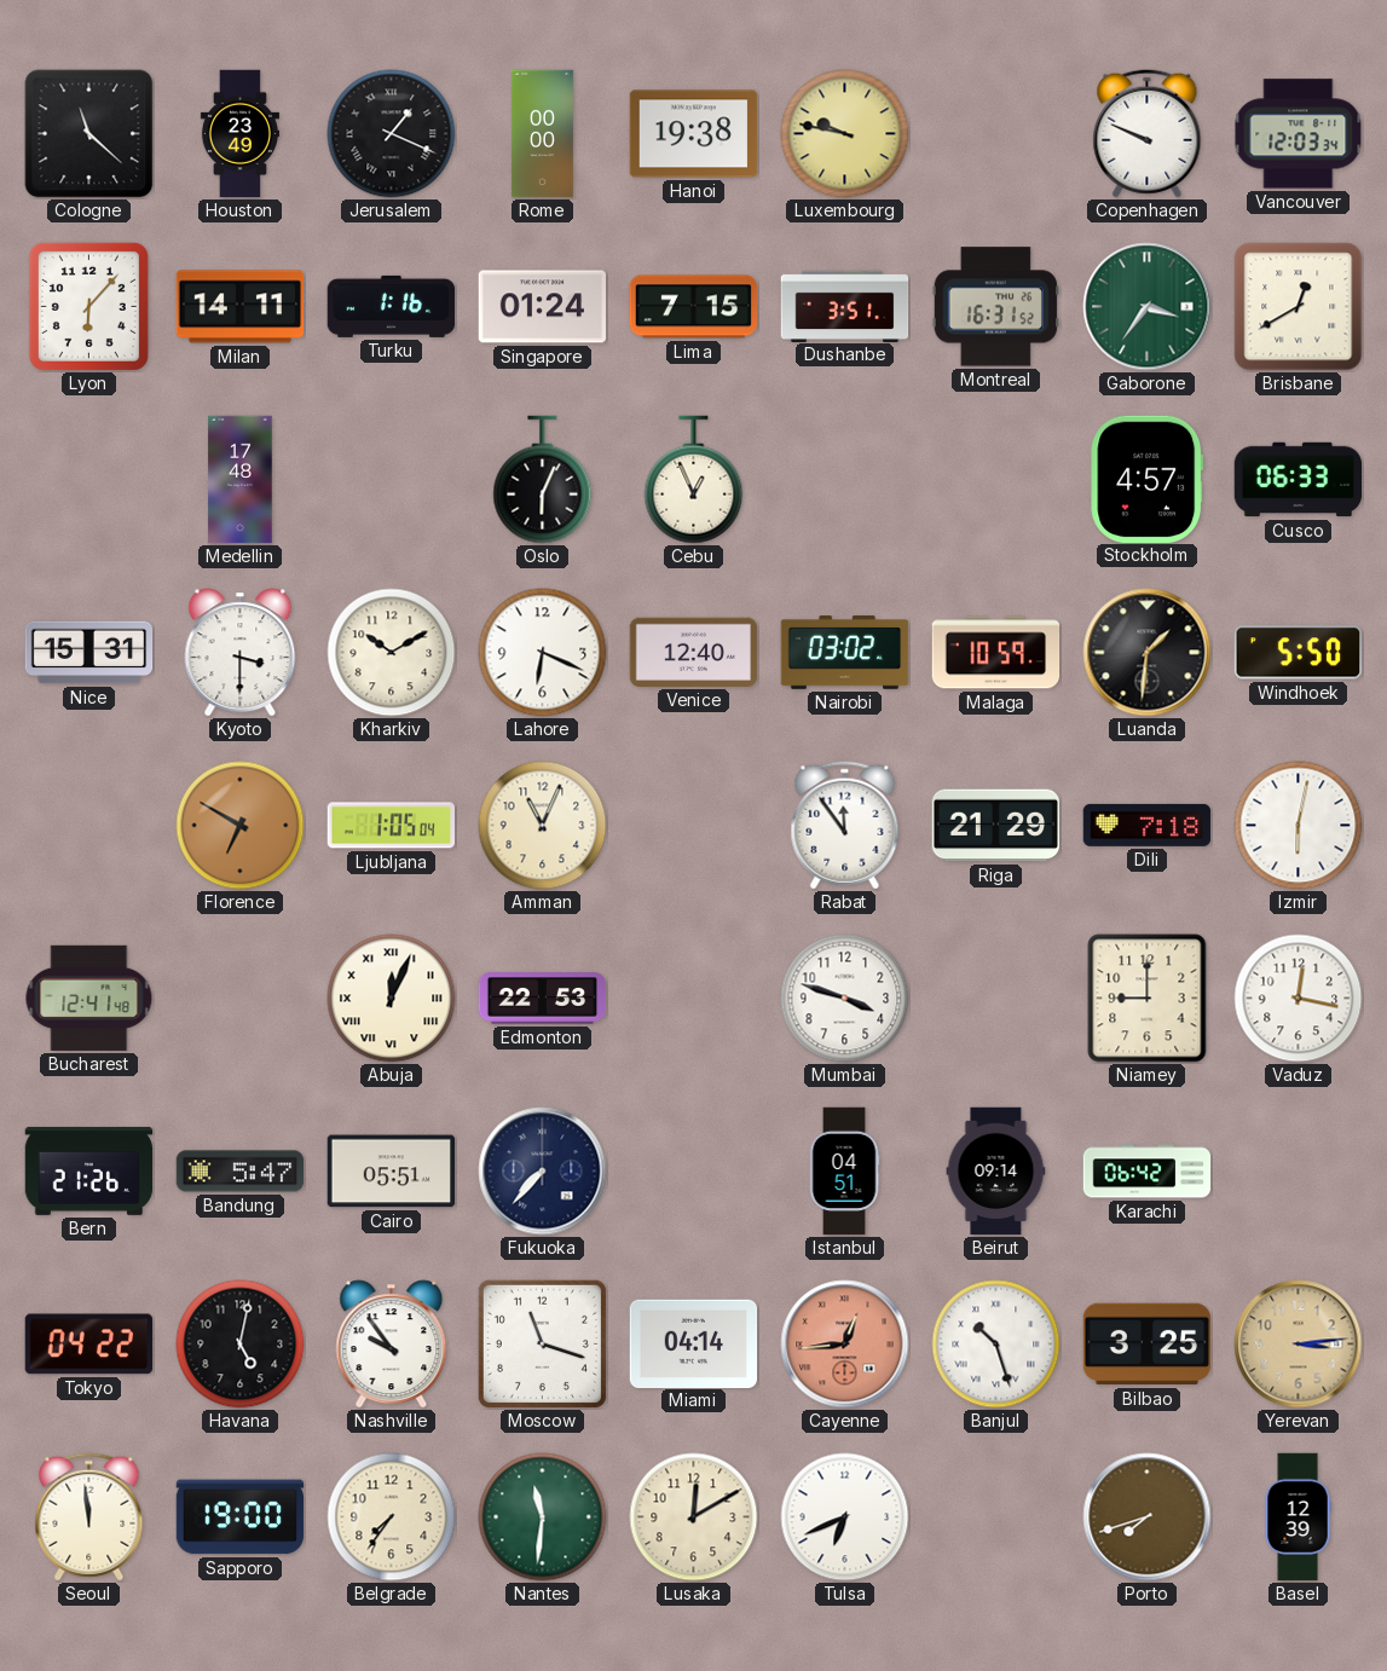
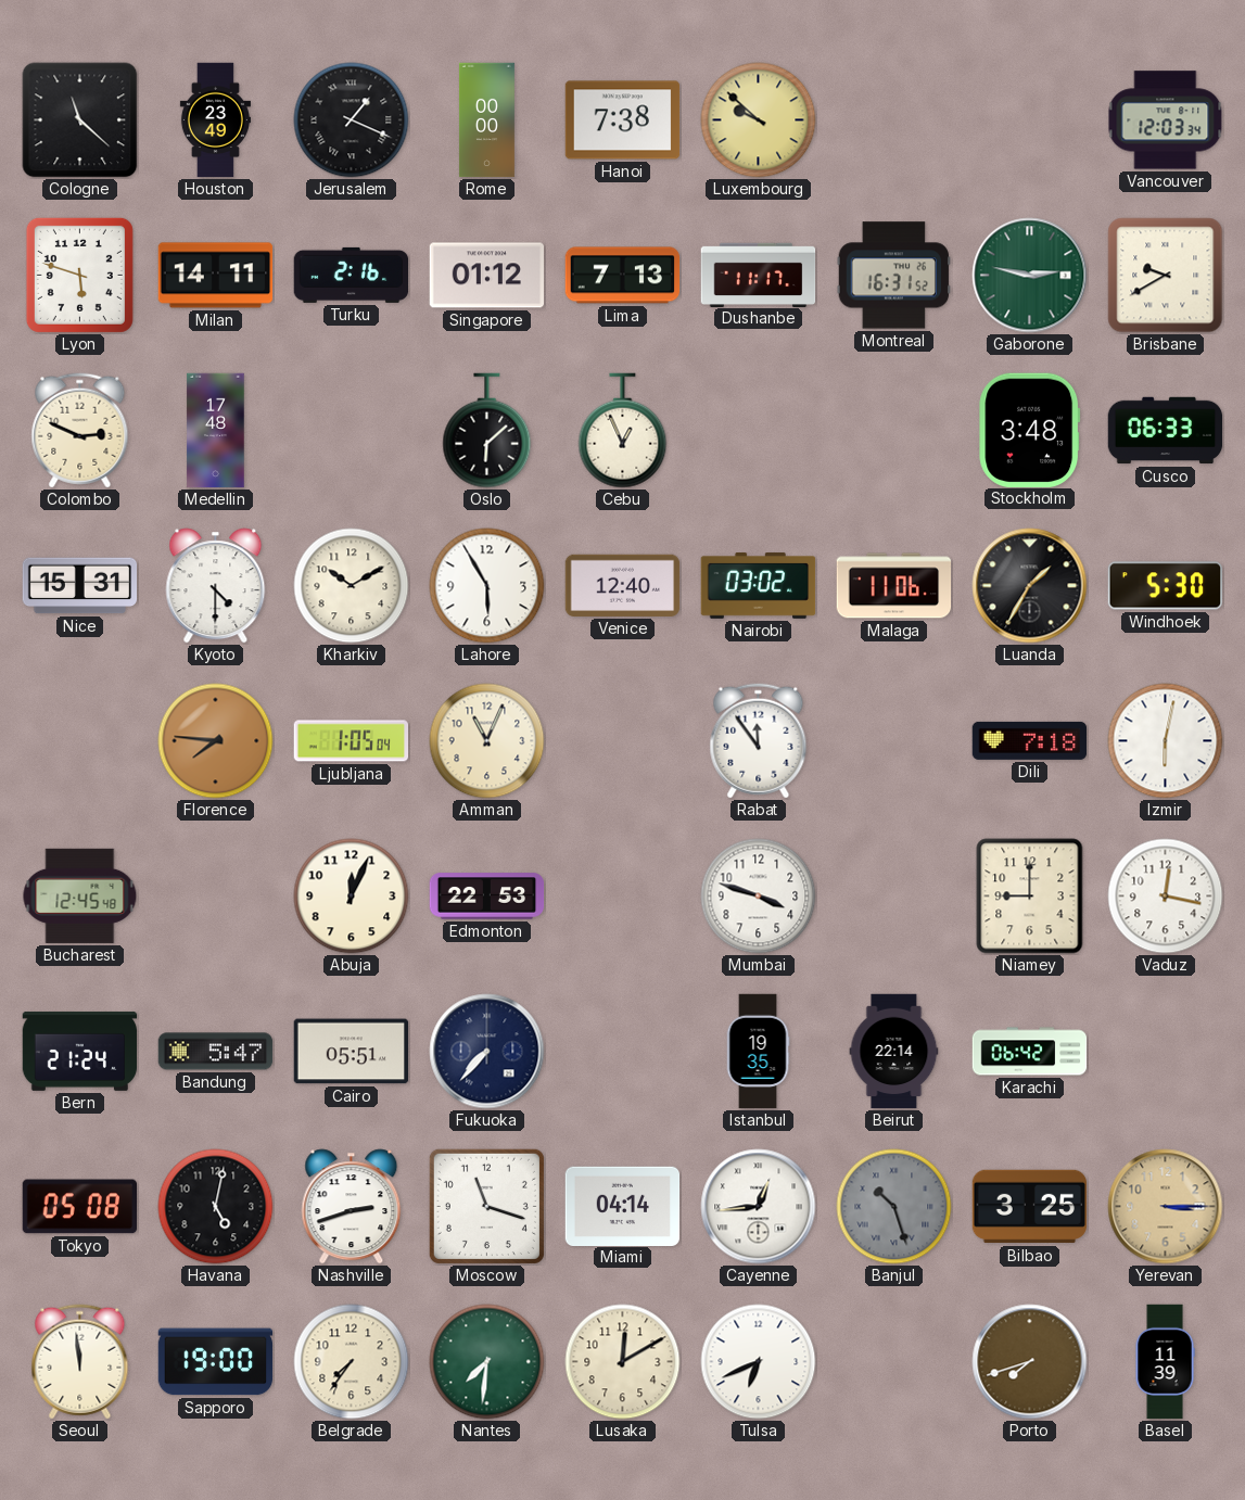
Hanoi: 19:38 -> 7:38 (623, 120)
Luxembourg: 9:47 -> 9:52 (759, 120)
Copenhagen: 9:49 -> none (1148, 134)
Lyon: 6:07 -> 5:48 (79, 275)
Turku: 1:16 -> 2:16 (352, 275)
Singapore: 01:24 -> 01:12 (487, 276)
Lima: 7:15 -> 7:13 (623, 276)
Dushanbe: 3:51 -> 11:17 (759, 275)
Gaborone: 3:36 -> 2:47 (1030, 276)
Brisbane: 12:40 -> 9:40 (1166, 276)
Colombo: none -> 2:49 (80, 431)
Oslo: 6:04 -> 6:08 (487, 431)
Stockholm: 4:57 -> 3:48 (1030, 430)
Kyoto: 3:30 -> 4:30 (216, 586)
Lahore: 6:19 -> 5:55 (487, 586)
Malaga: 10:59 -> 11:06 (894, 586)
Luanda: 1:31 -> 1:35 (1030, 586)
Windhoek: 5:50 -> 5:30 (1166, 586)
Florence: 6:50 -> 7:46 (216, 741)
Riga: 21:29 -> none (996, 826)
Bucharest: 12:41 -> 12:45 (80, 895)
Abuja numerals: Roman -> Arabic (352, 897)
Bern: 21:26 -> 21:24 (80, 1051)
Istanbul: 04:51 -> 19:35 (758, 1052)
Beirut: 09:14 -> 22:14 (894, 1052)
Tokyo: 04:22 -> 05:08 (80, 1207)
Nashville: 9:54 -> 2:42 (352, 1207)
Cayenne dial: salmon -> white (759, 1207)
Banjul dial: white -> grey (894, 1207)
Yerevan: 3:14 -> 3:15 (1166, 1207)
Nantes: 11:31 -> 7:31 (487, 1362)
Basel: 12:39 -> 11:39 (1165, 1362)
